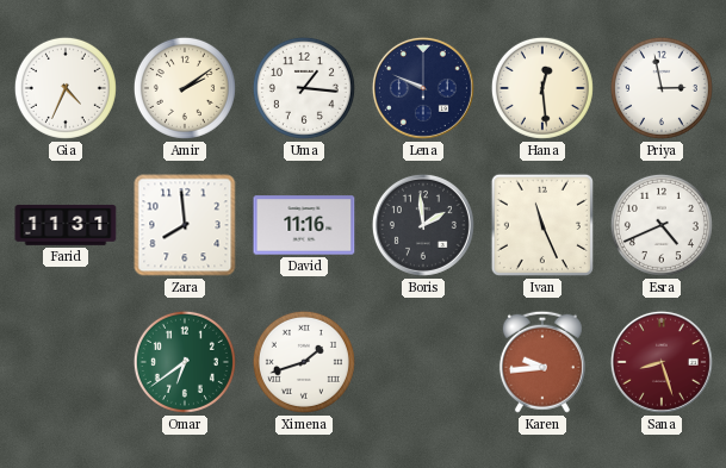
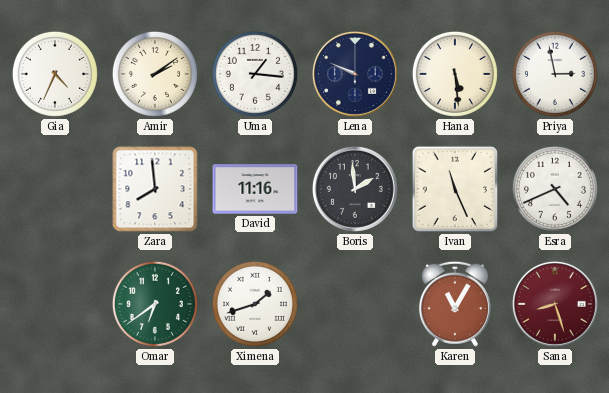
Hana: 12:29 -> 5:29 (455, 74)
Farid: 11:31 -> none (66, 225)
Karen: 9:44 -> 11:05 (455, 304)
